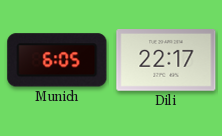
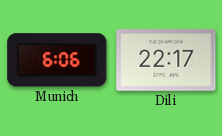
Munich: 6:05 -> 6:06 (57, 60)
